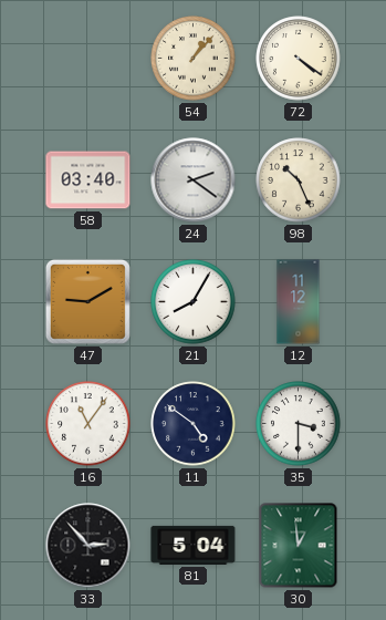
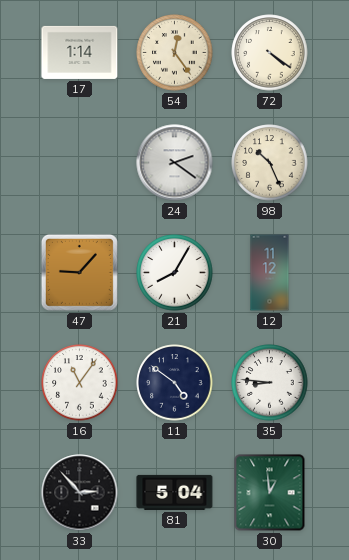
17: none -> 1:14 (80, 52)
54: 1:07 -> 12:24 (175, 53)
58: 03:40 -> none (88, 180)
47: 9:10 -> 9:07 (79, 272)
35: 3:30 -> 8:46 (270, 383)
